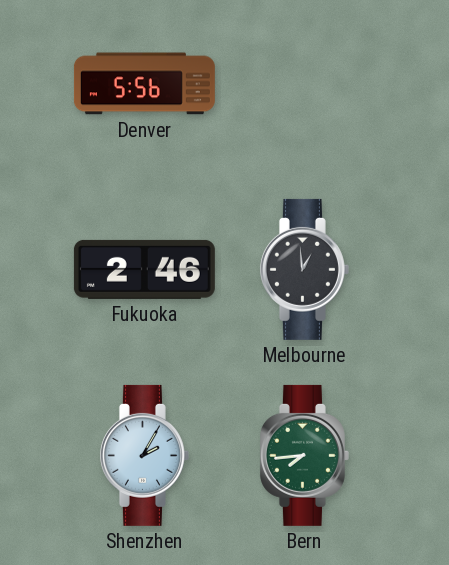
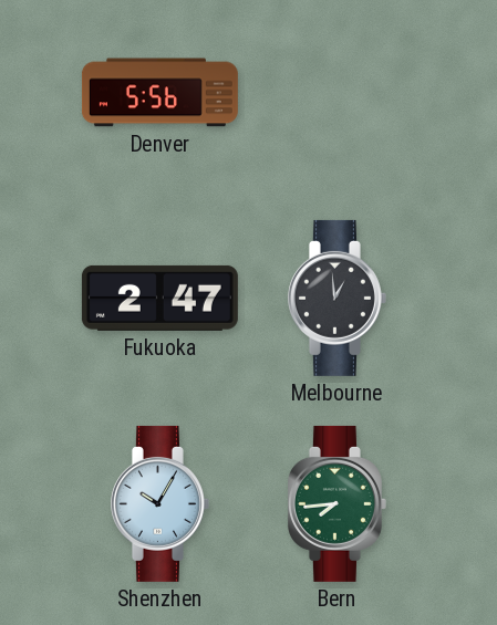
Fukuoka: 2:46 -> 2:47 (159, 298)
Shenzhen: 2:05 -> 10:05 (159, 503)
